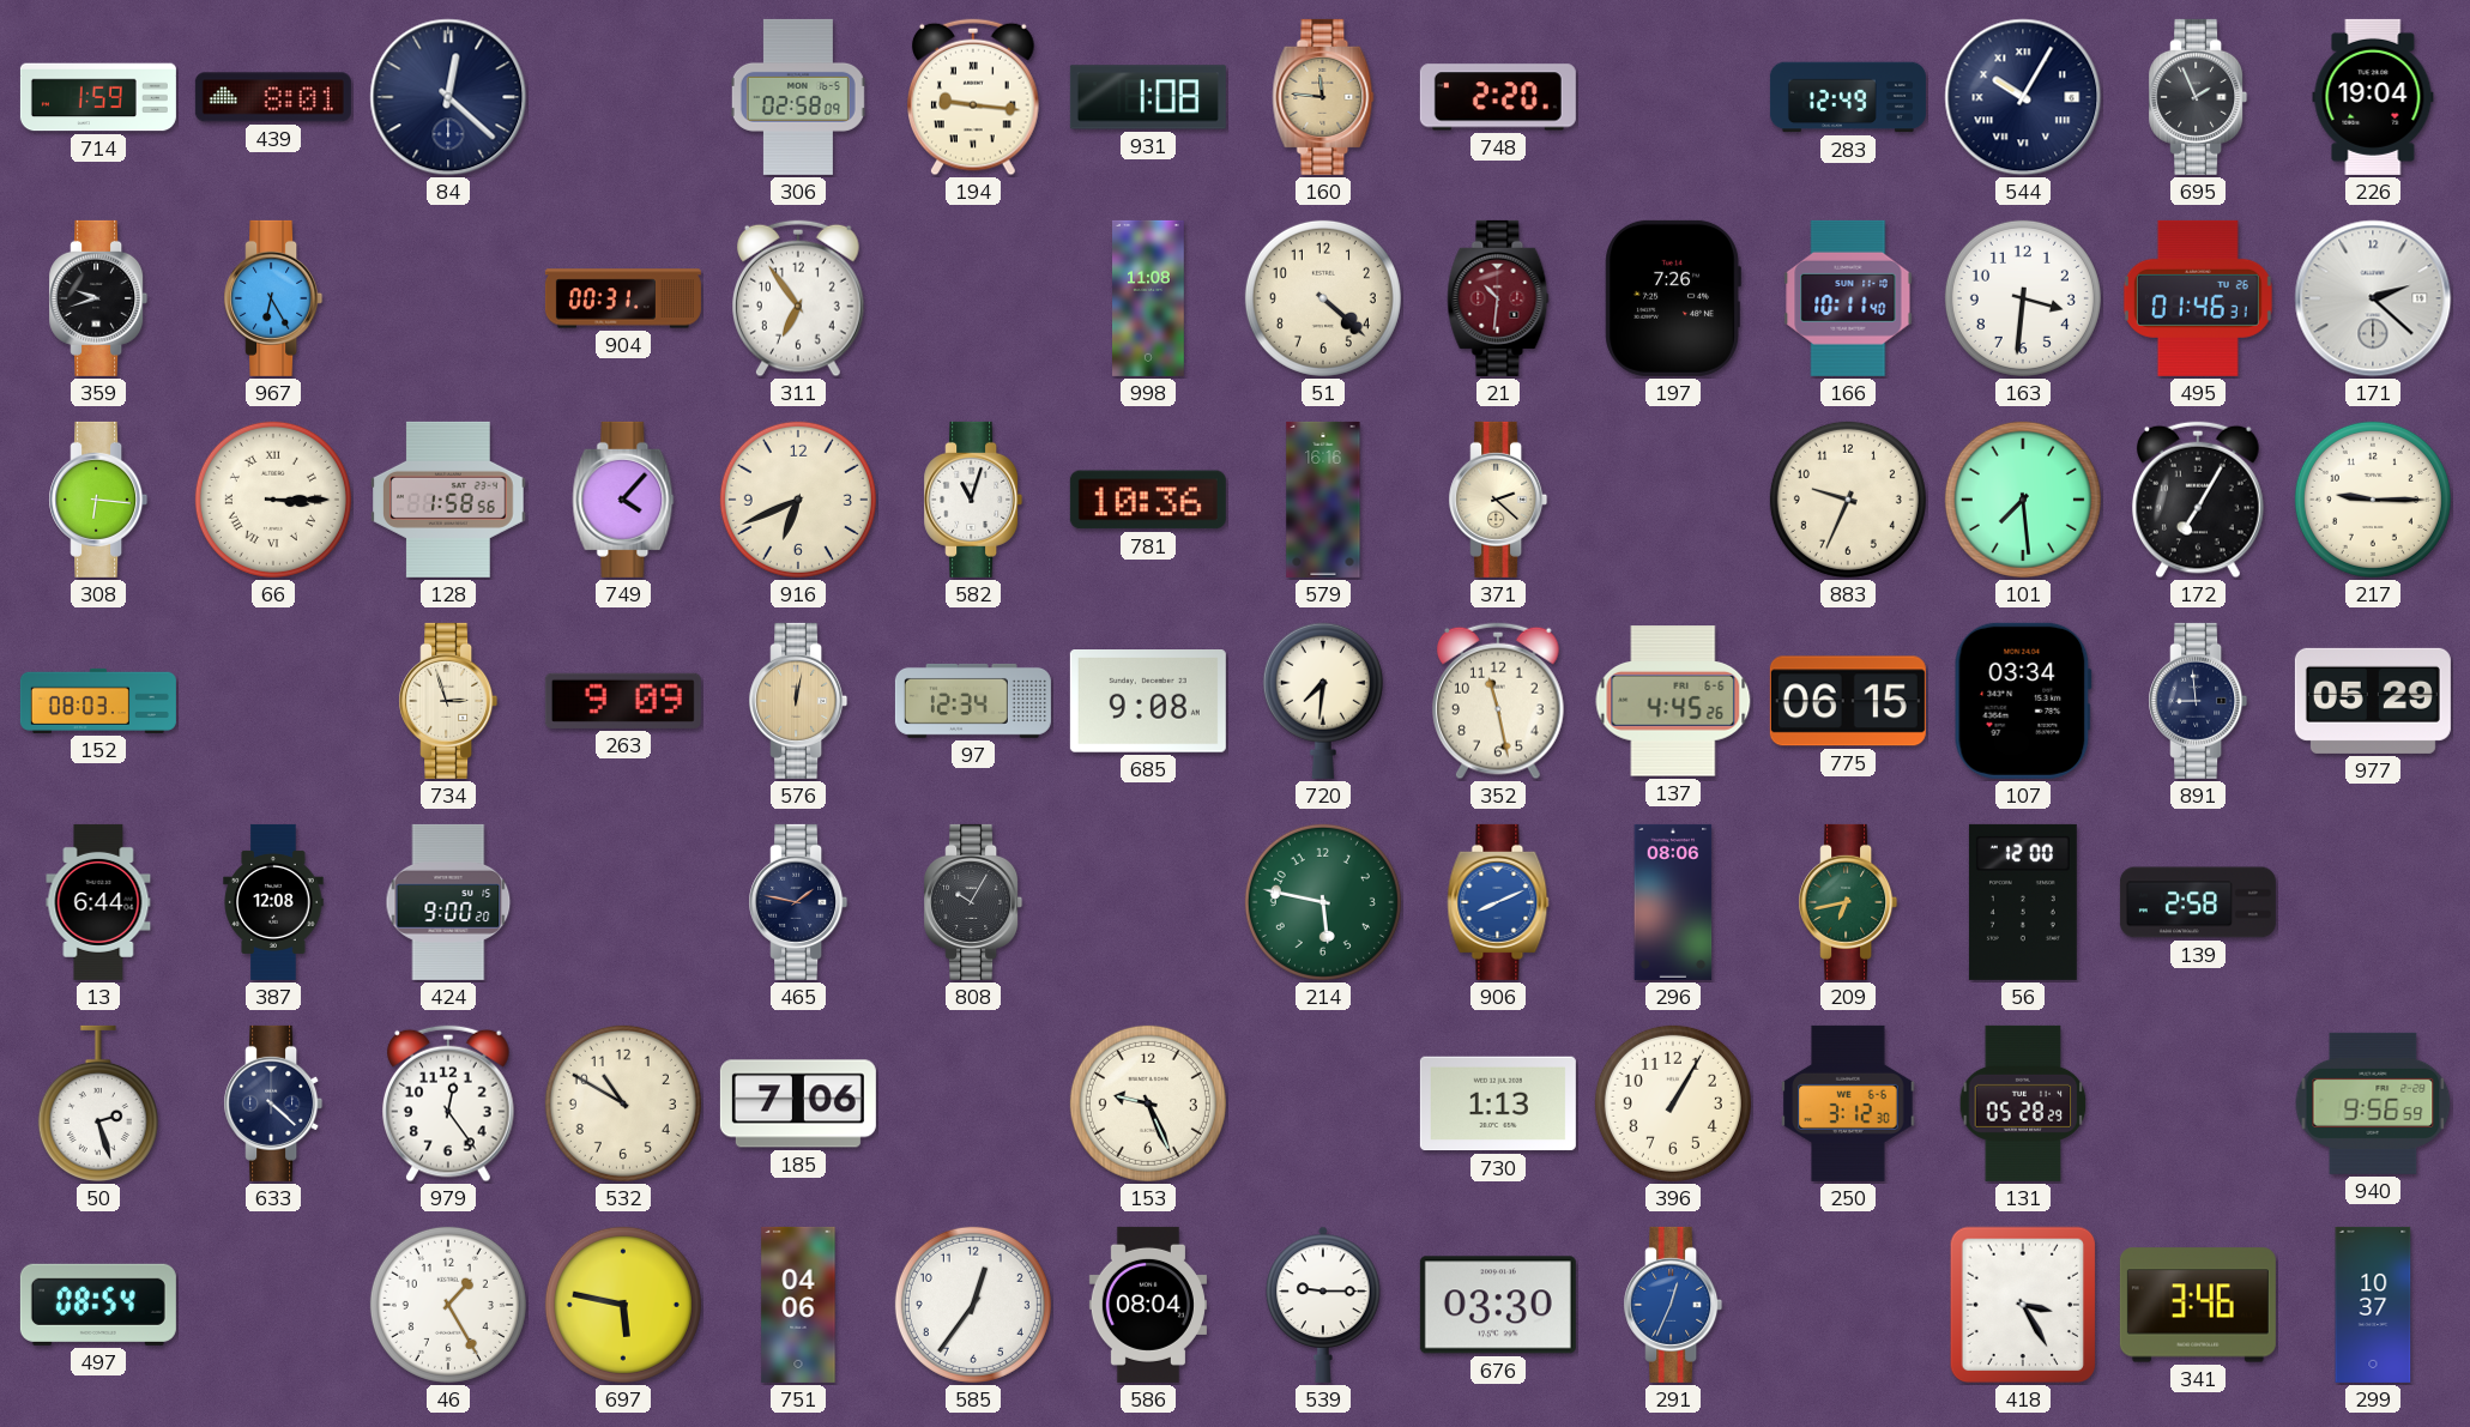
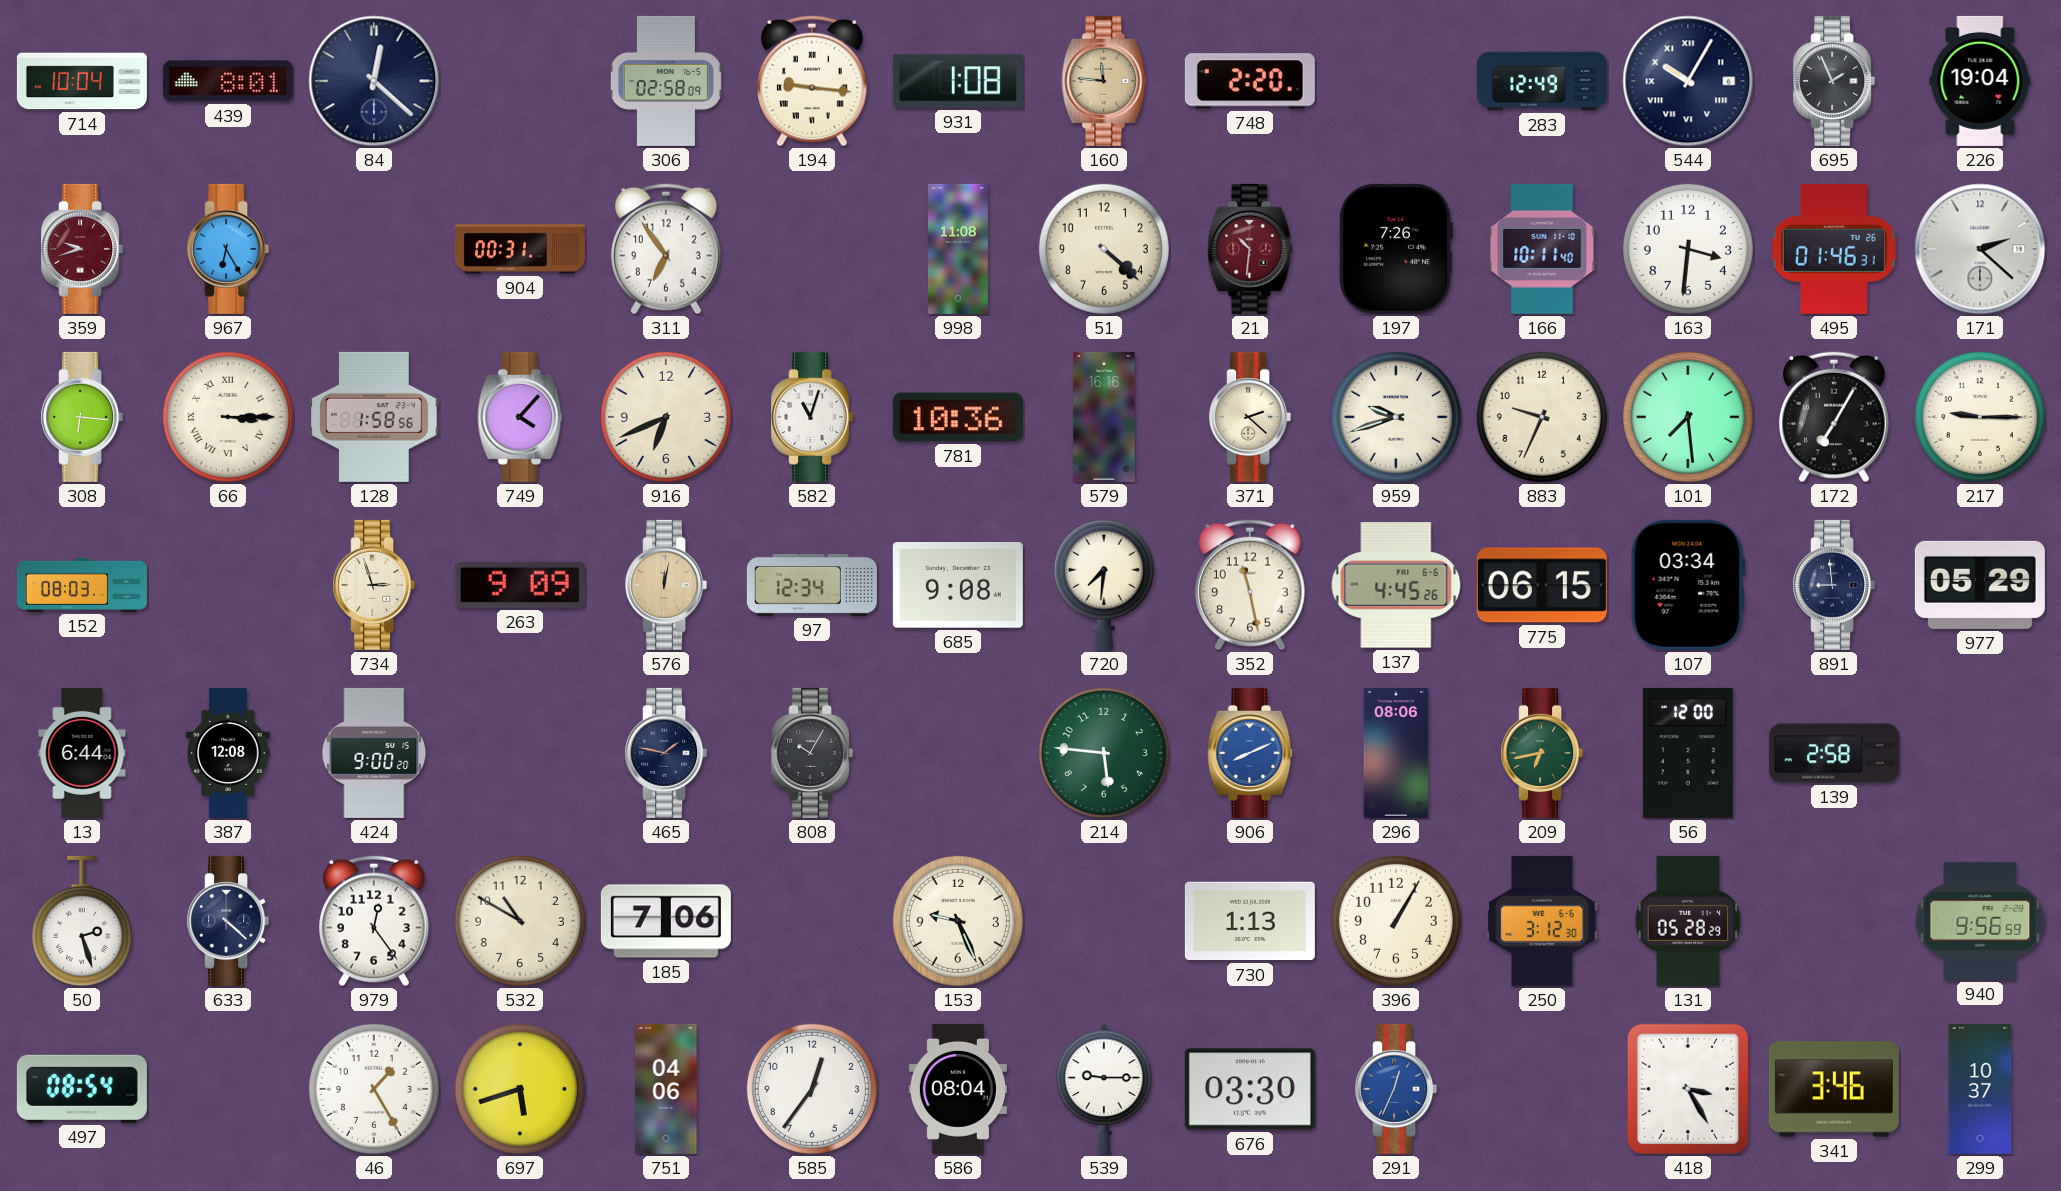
714: 1:59 -> 10:04 (82, 81)
359 dial: black -> burgundy (82, 249)
959: none -> 9:42 (1396, 417)
214: 5:47 -> 5:46 (1104, 753)
697: 5:47 -> 5:42 (520, 1089)
